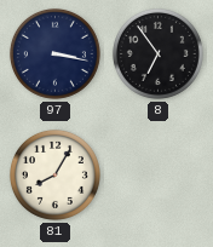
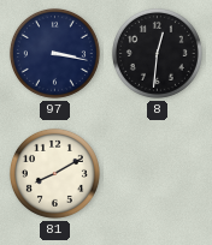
8: 6:54 -> 12:31 (157, 53)
81: 8:05 -> 8:10 (54, 173)
